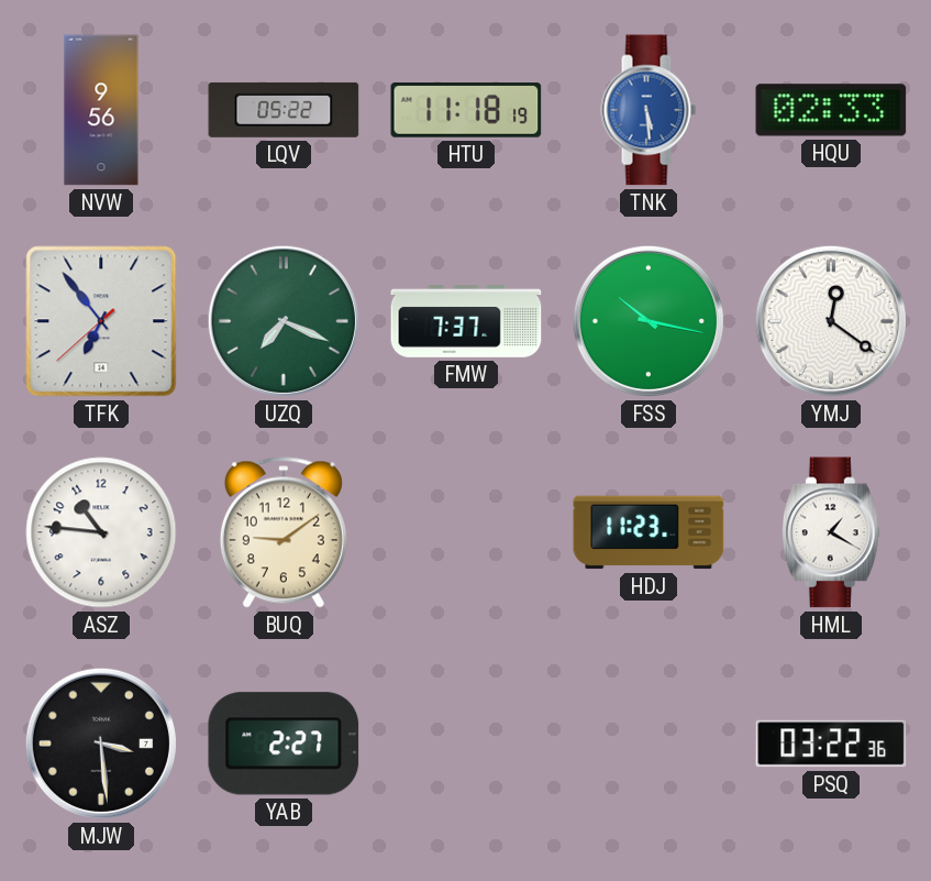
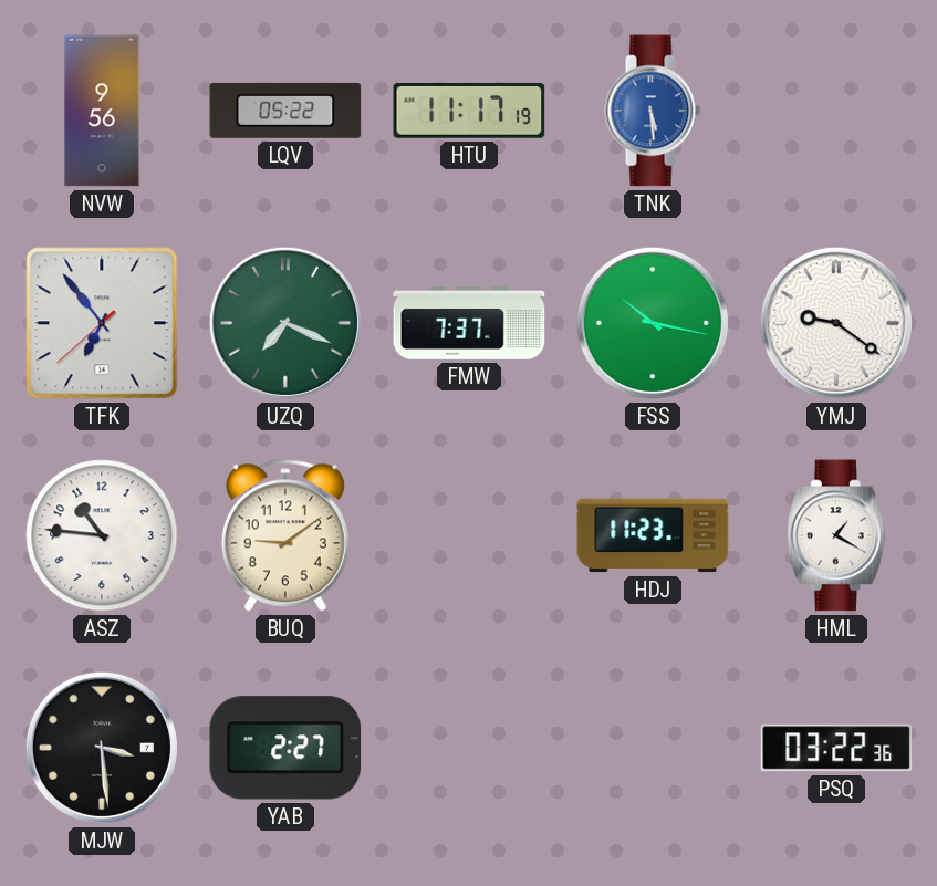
HTU: 11:18 -> 11:17 (469, 112)
HQU: 02:33 -> none (831, 110)
YMJ: 12:21 -> 9:21 (836, 323)
